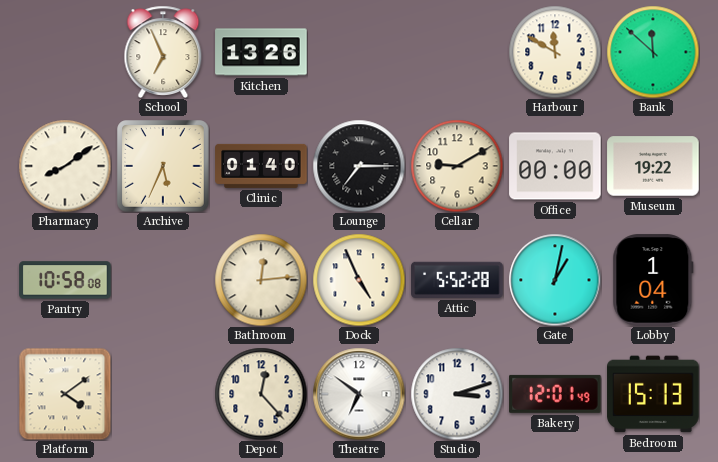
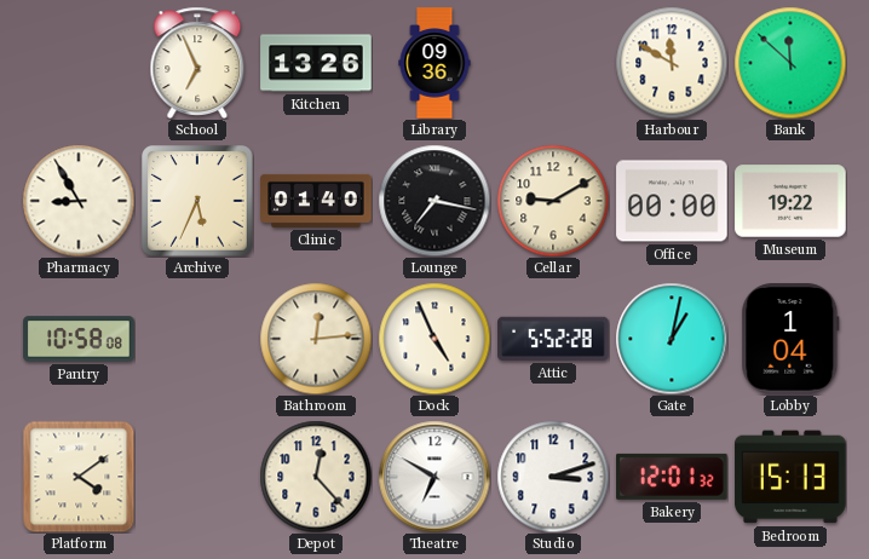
Library: none -> 09:36 (434, 63)
Pharmacy: 8:09 -> 8:55 (79, 201)
Lounge: 7:15 -> 7:17 (434, 201)
Theatre: 6:51 -> 6:50 (434, 477)
Bakery: 12:01:49 -> 12:01:32 (672, 477)
